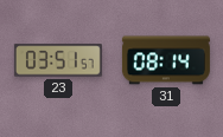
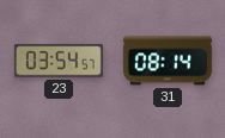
23: 03:51 -> 03:54 (59, 61)
